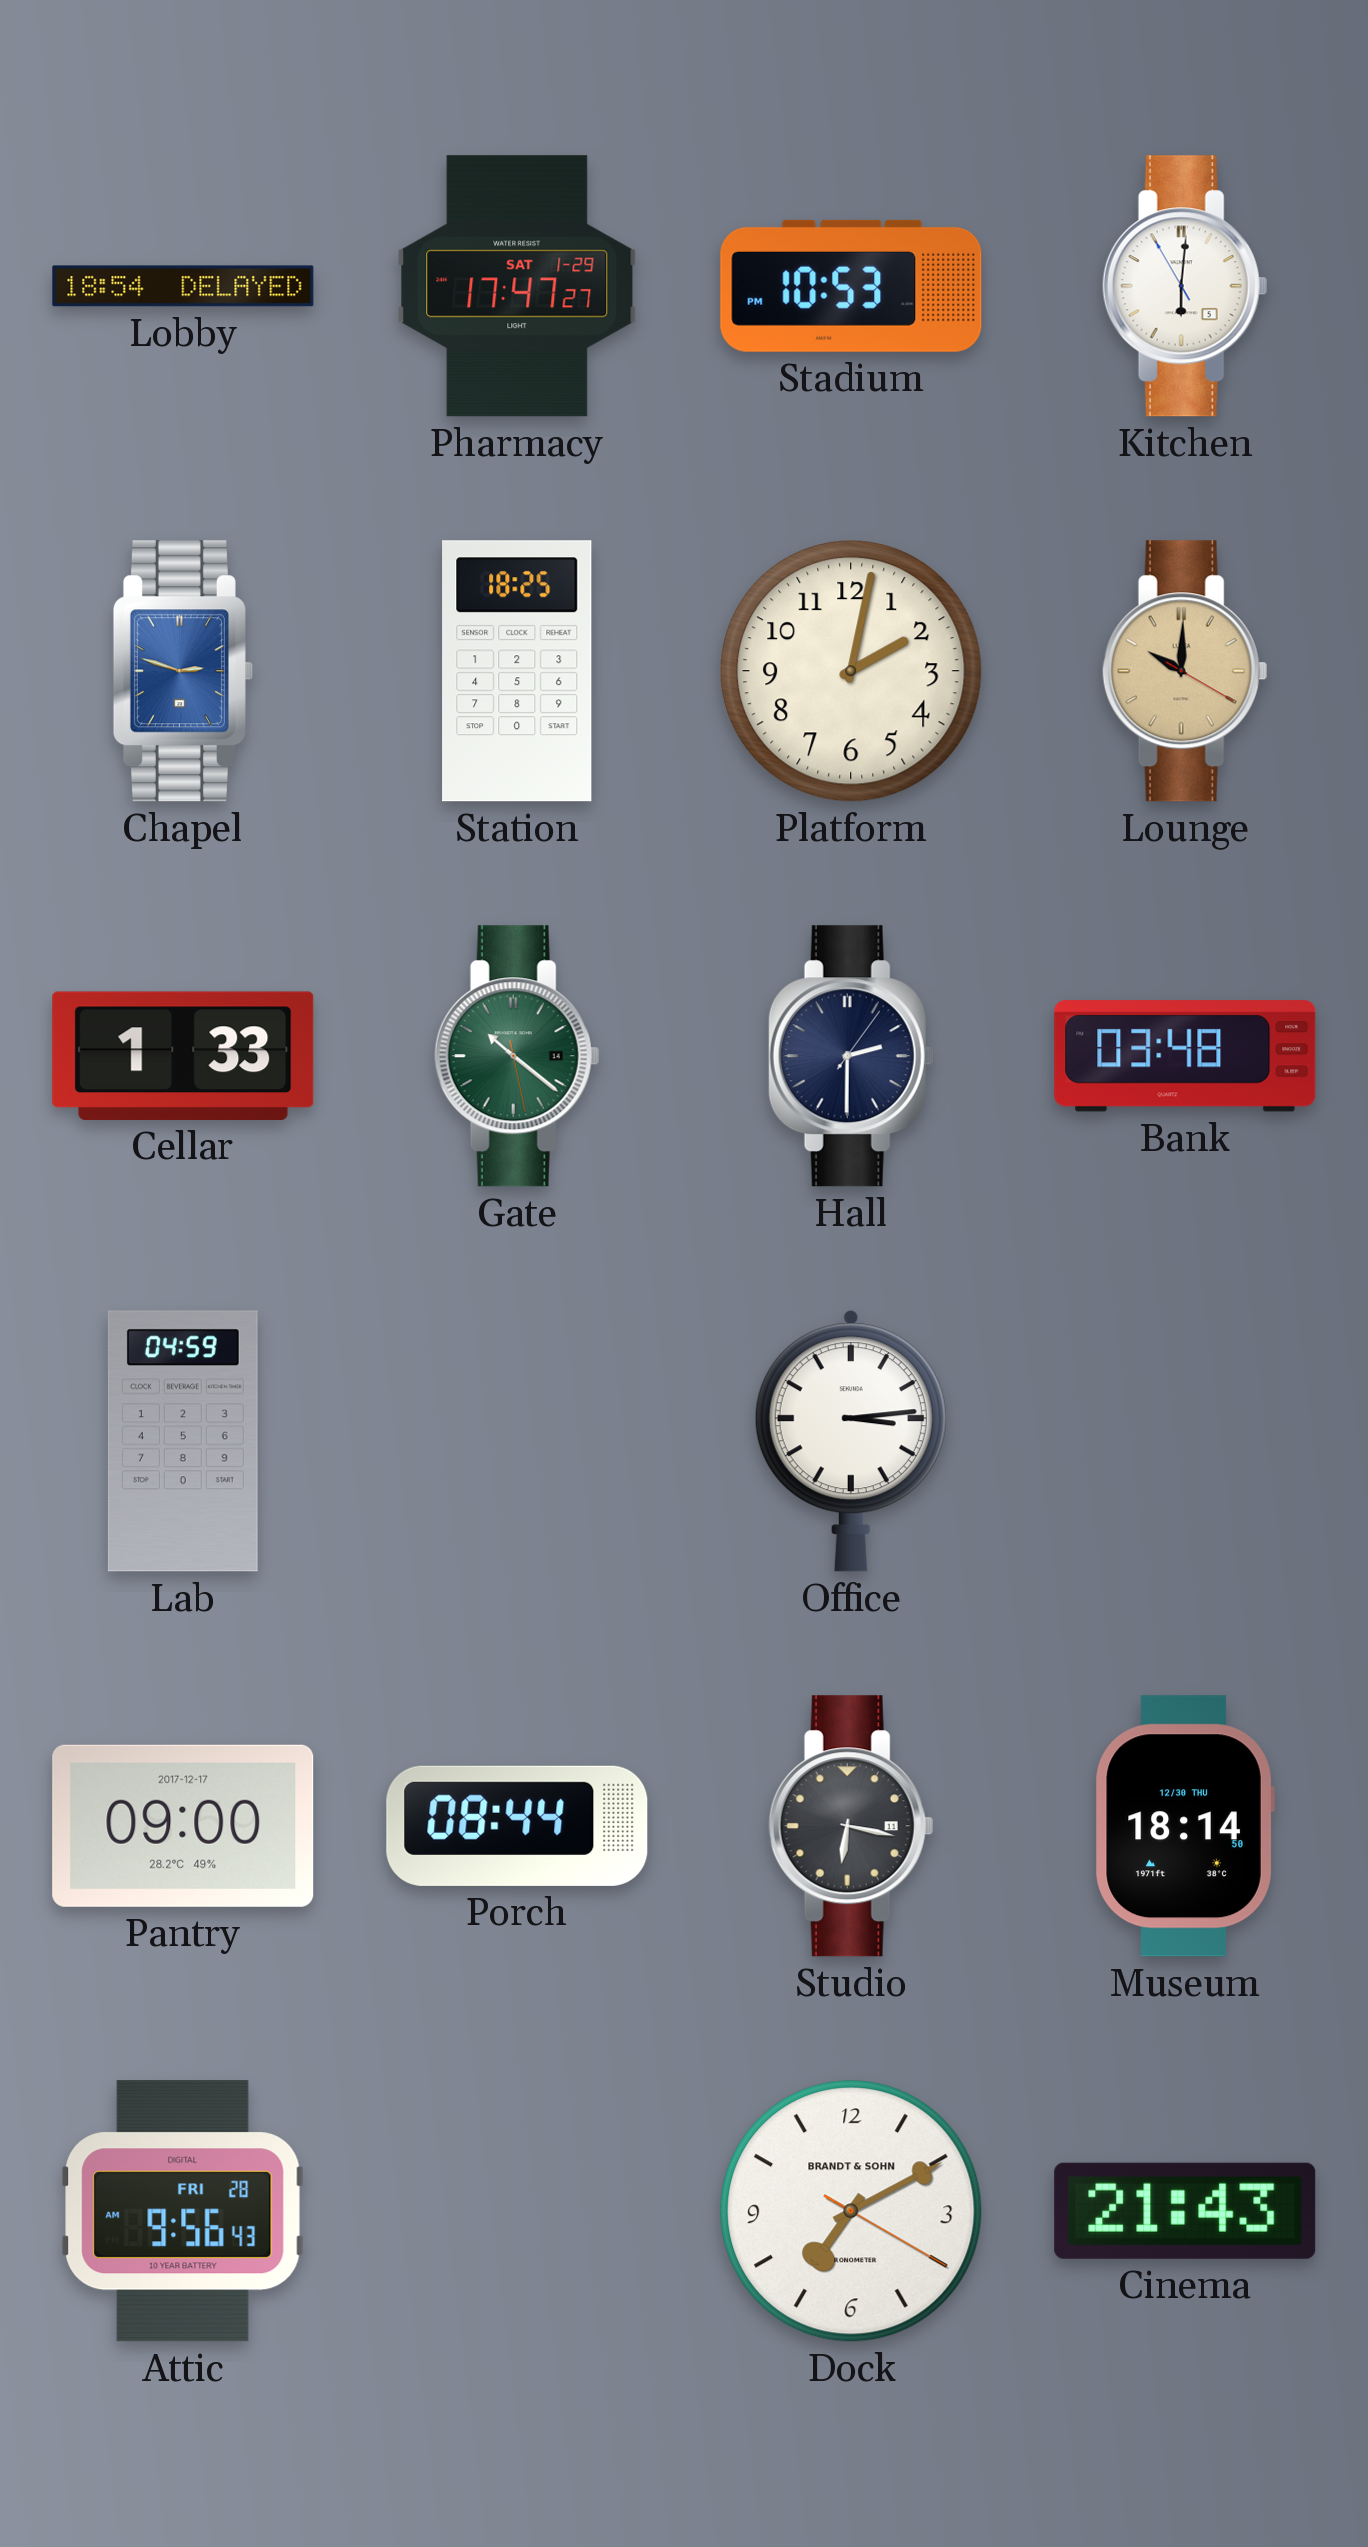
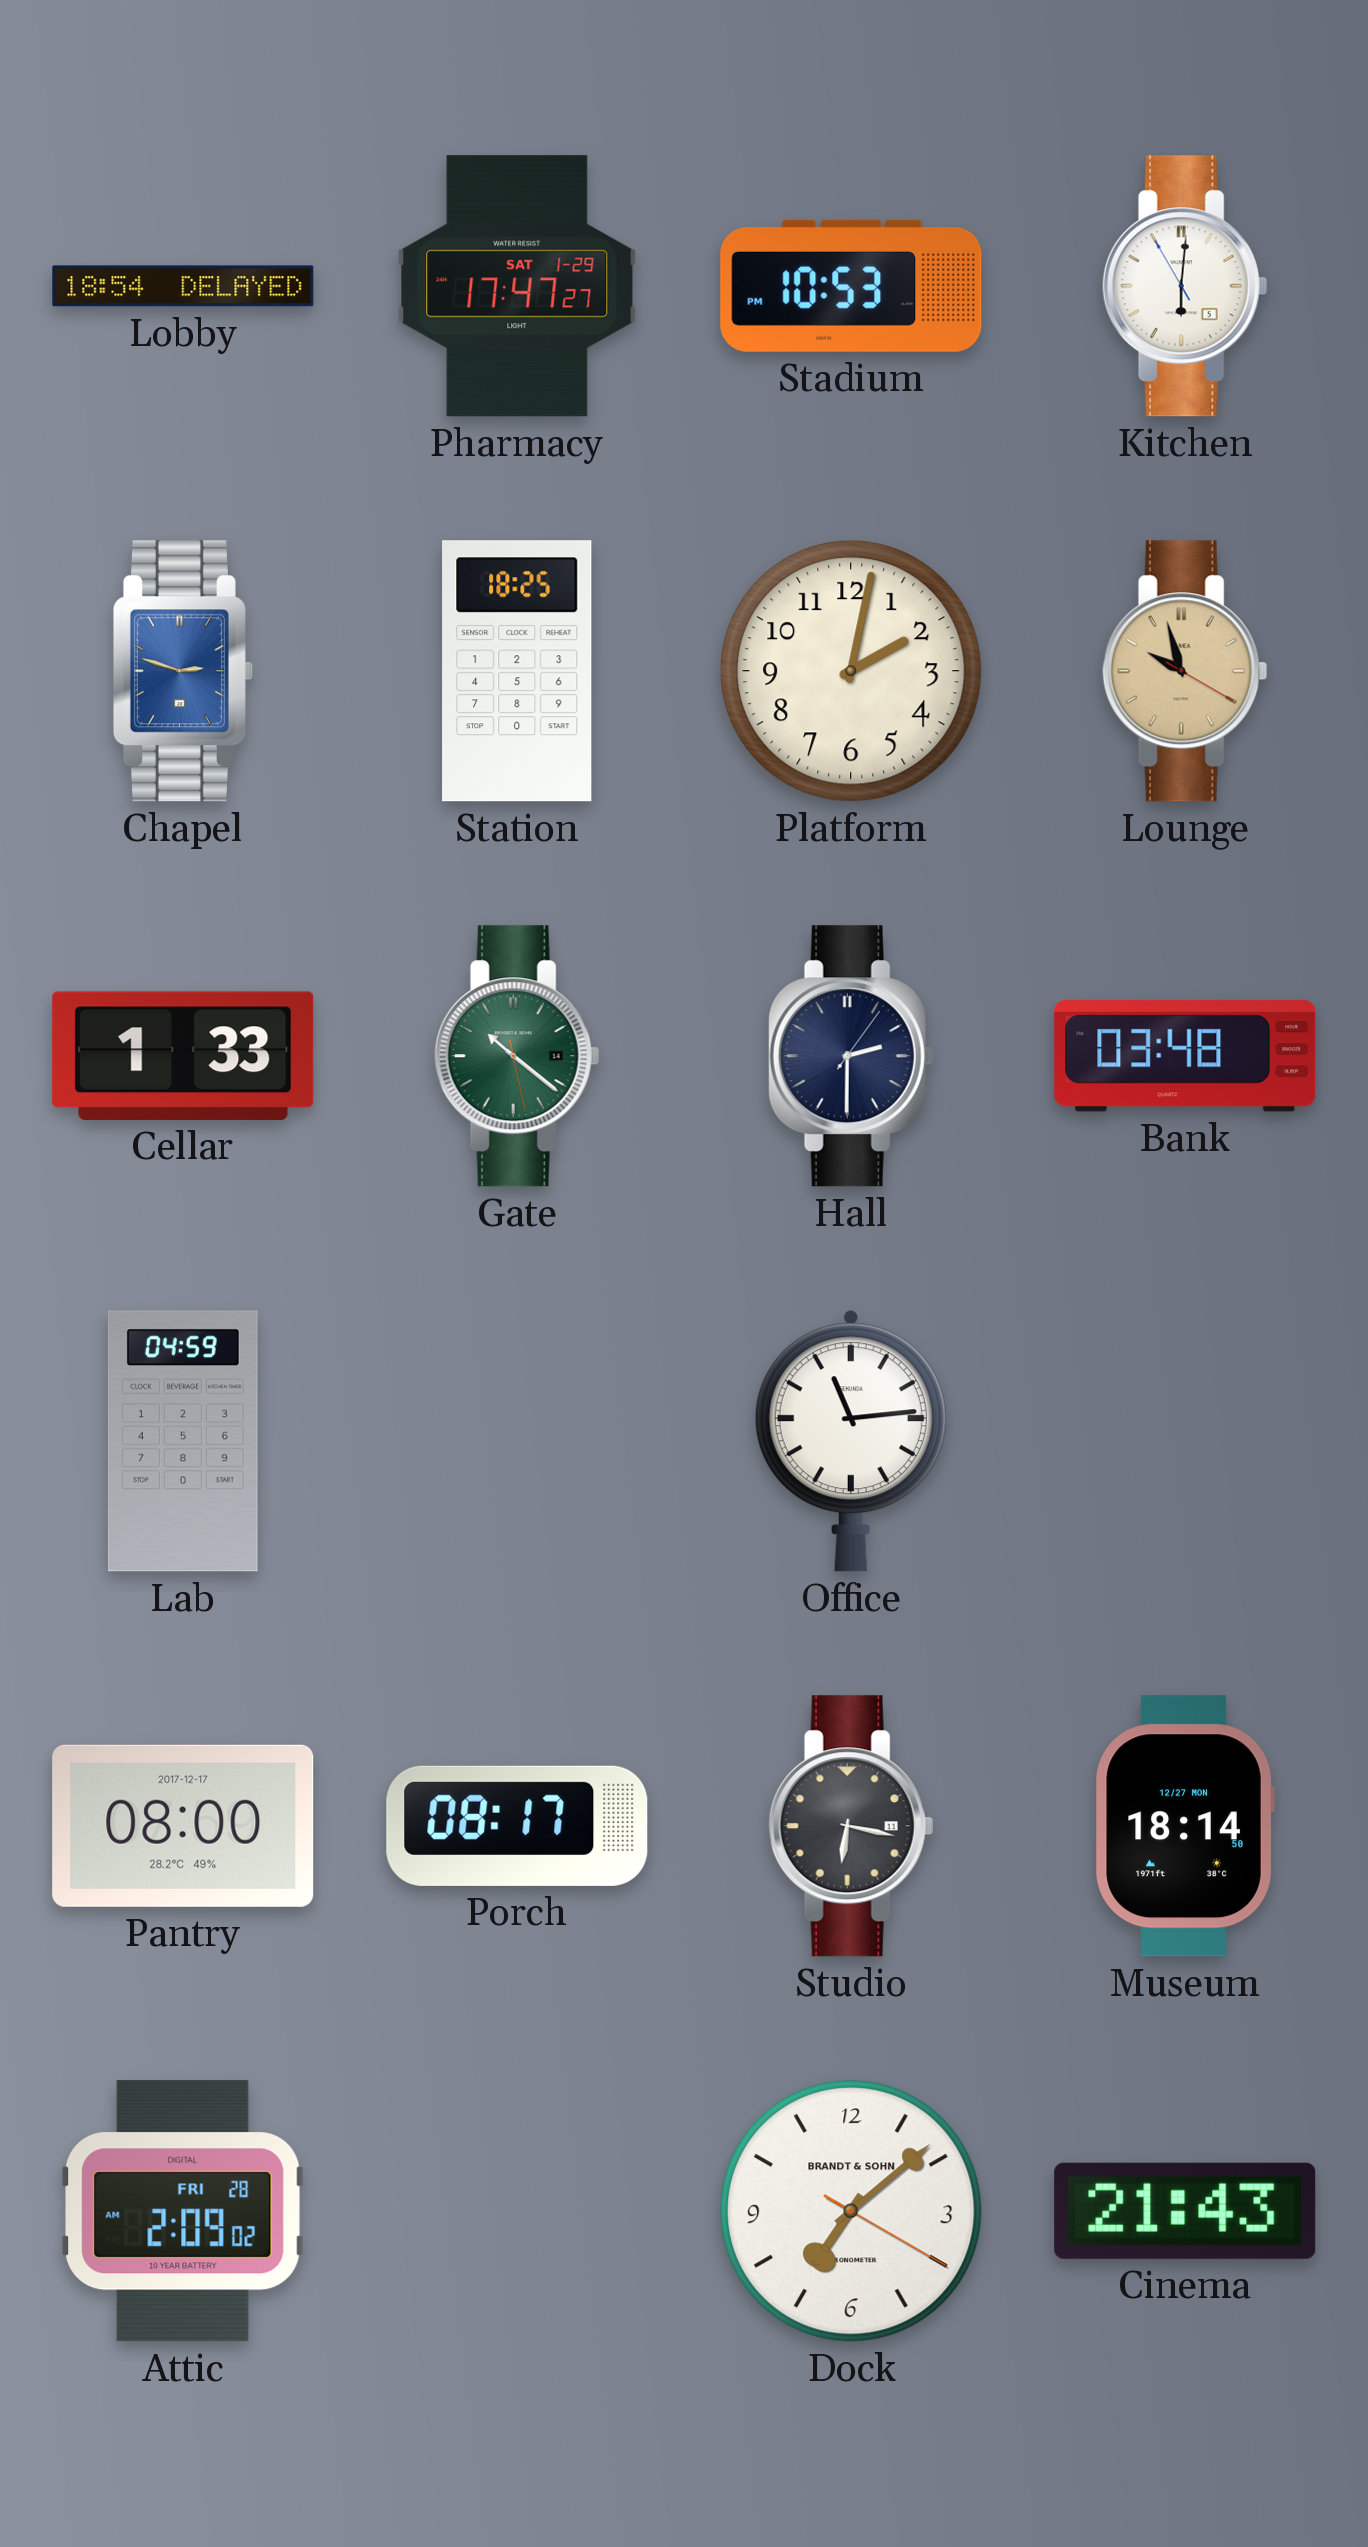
Lounge: 10:00 -> 9:57 (1185, 671)
Office: 3:14 -> 11:14 (851, 1441)
Pantry: 09:00 -> 08:00 (183, 1826)
Porch: 08:44 -> 08:17 (517, 1826)
Museum date: 12/30 THU -> 12/27 MON (1185, 1826)
Attic: 9:56 -> 2:09 (183, 2211)
Dock: 7:10 -> 7:08 (851, 2211)
